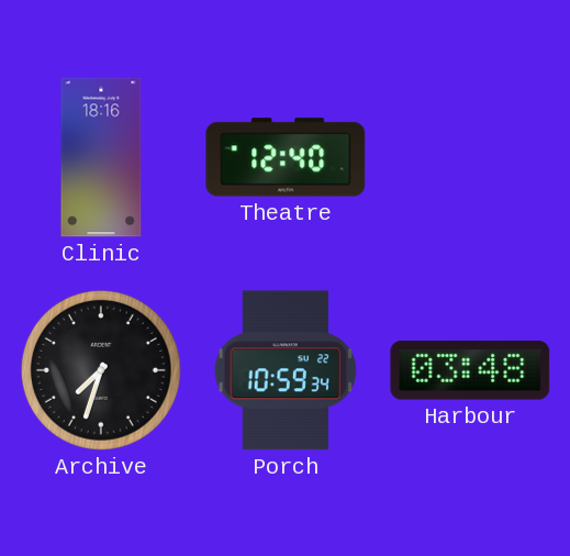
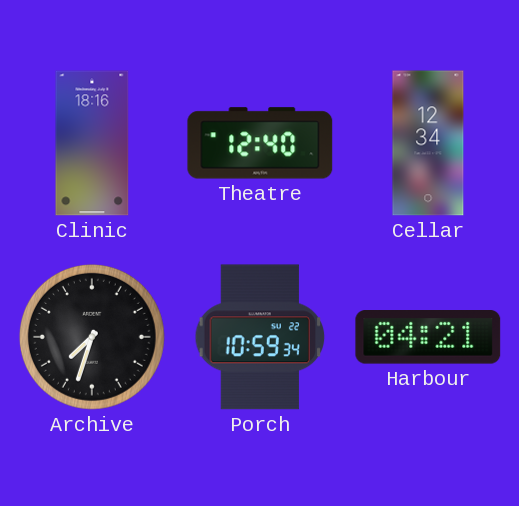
Cellar: none -> 12:34 (428, 143)
Harbour: 03:48 -> 04:21 (428, 337)
